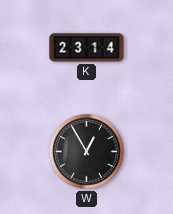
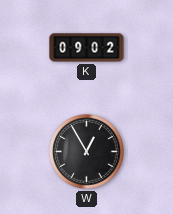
K: 23:14 -> 09:02 (87, 48)
